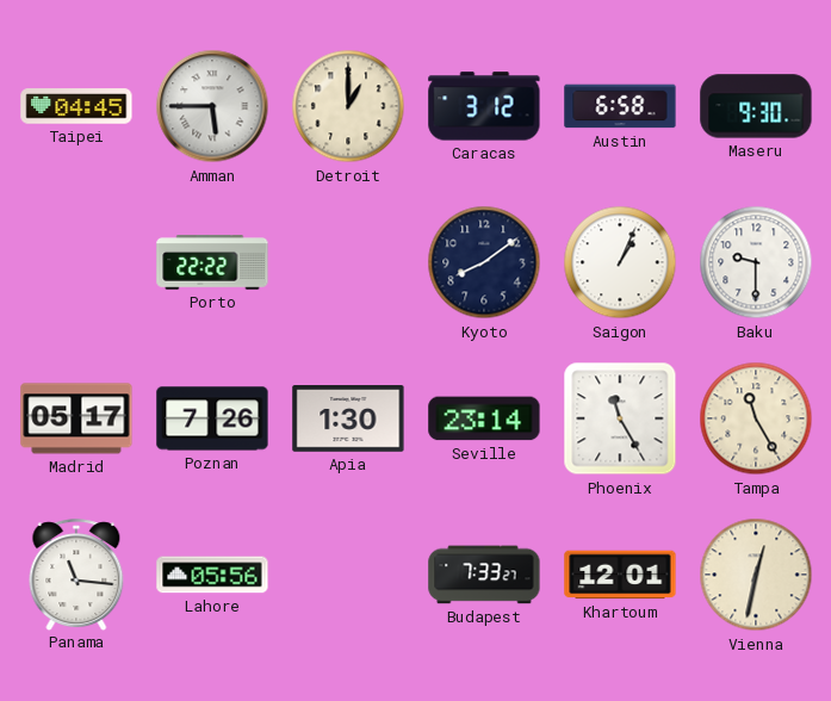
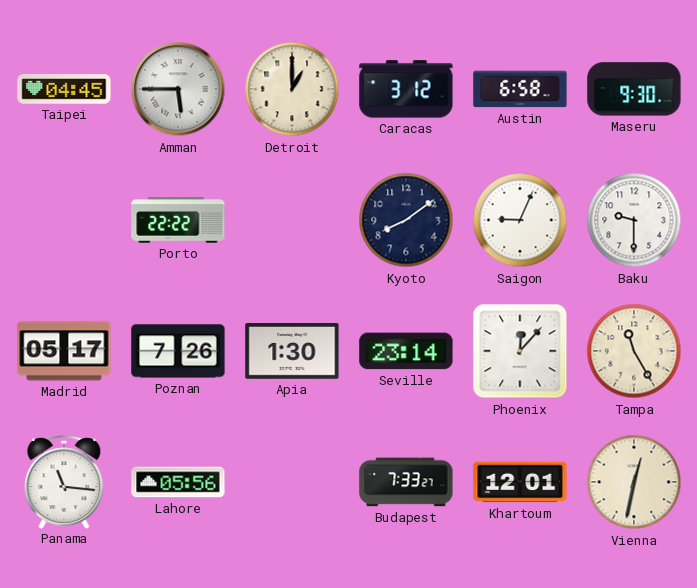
Saigon: 1:04 -> 9:04 (520, 220)
Phoenix: 11:25 -> 12:07 (520, 351)
